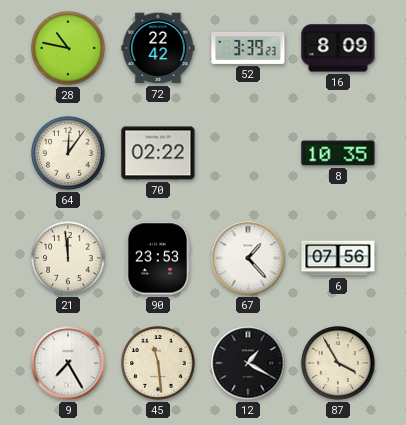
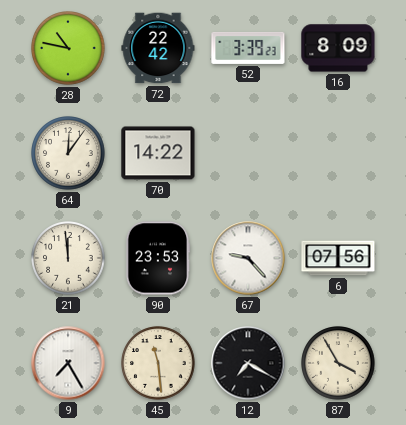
70: 02:22 -> 14:22 (158, 153)
8: 10:35 -> none (338, 153)
67: 1:23 -> 9:23 (248, 258)
12: 1:20 -> 7:20 (248, 363)
